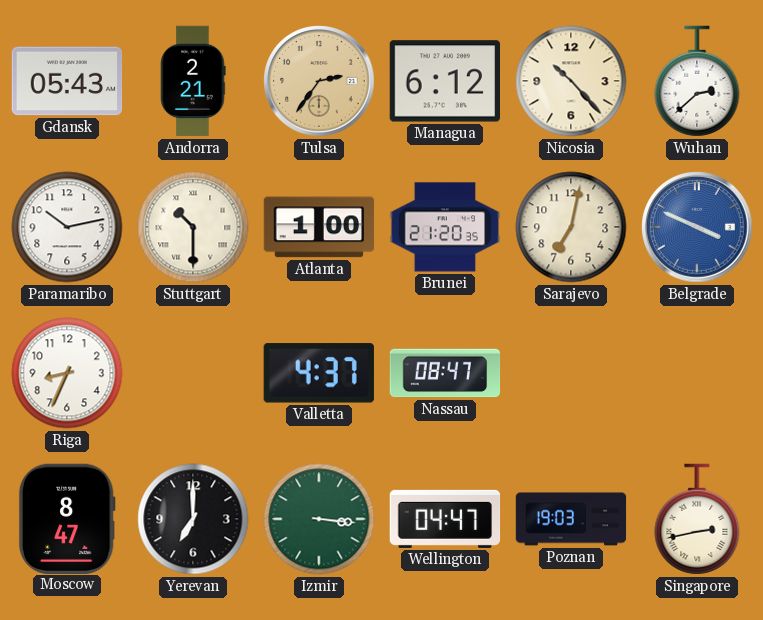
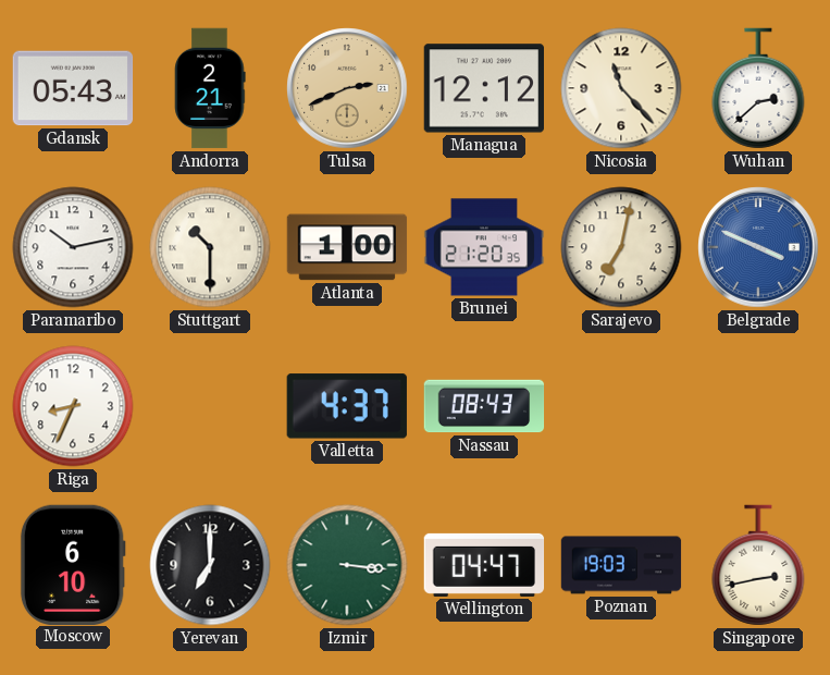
Tulsa: 2:36 -> 2:41 (347, 88)
Managua: 6:12 -> 12:12 (483, 88)
Nicosia: 10:23 -> 11:23 (621, 88)
Nassau: 08:47 -> 08:43 (484, 406)
Moscow: 8:47 -> 6:10 (73, 564)
